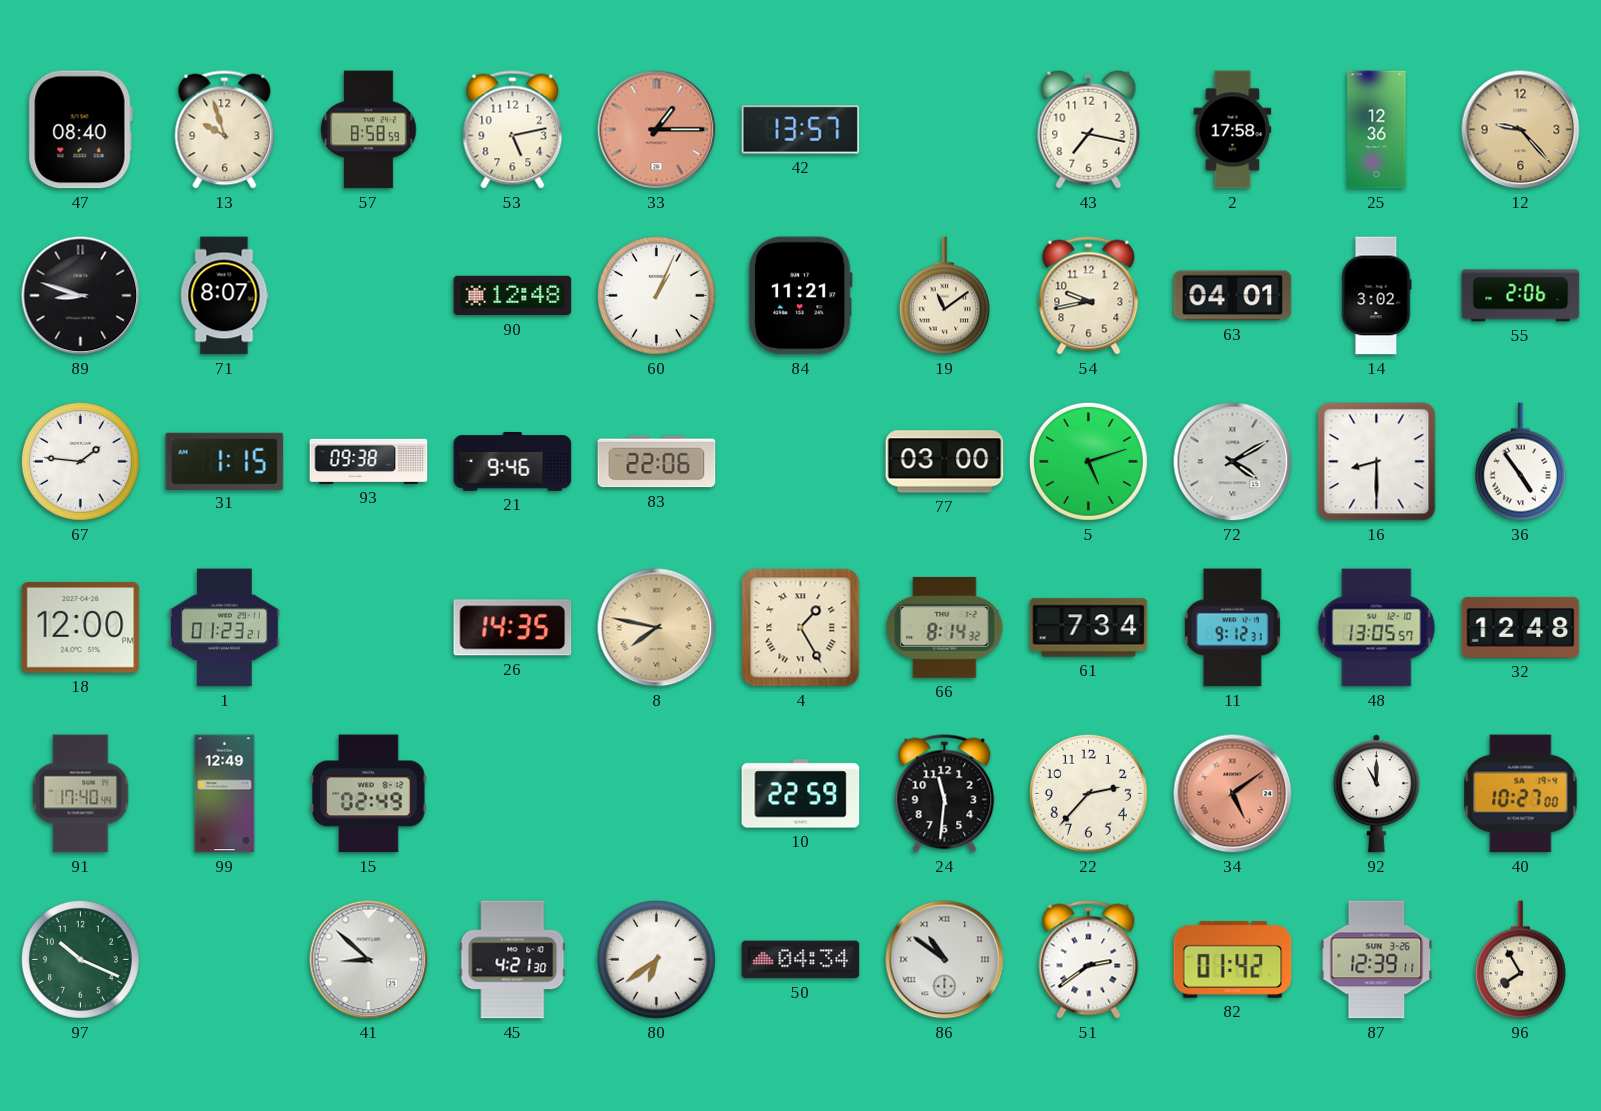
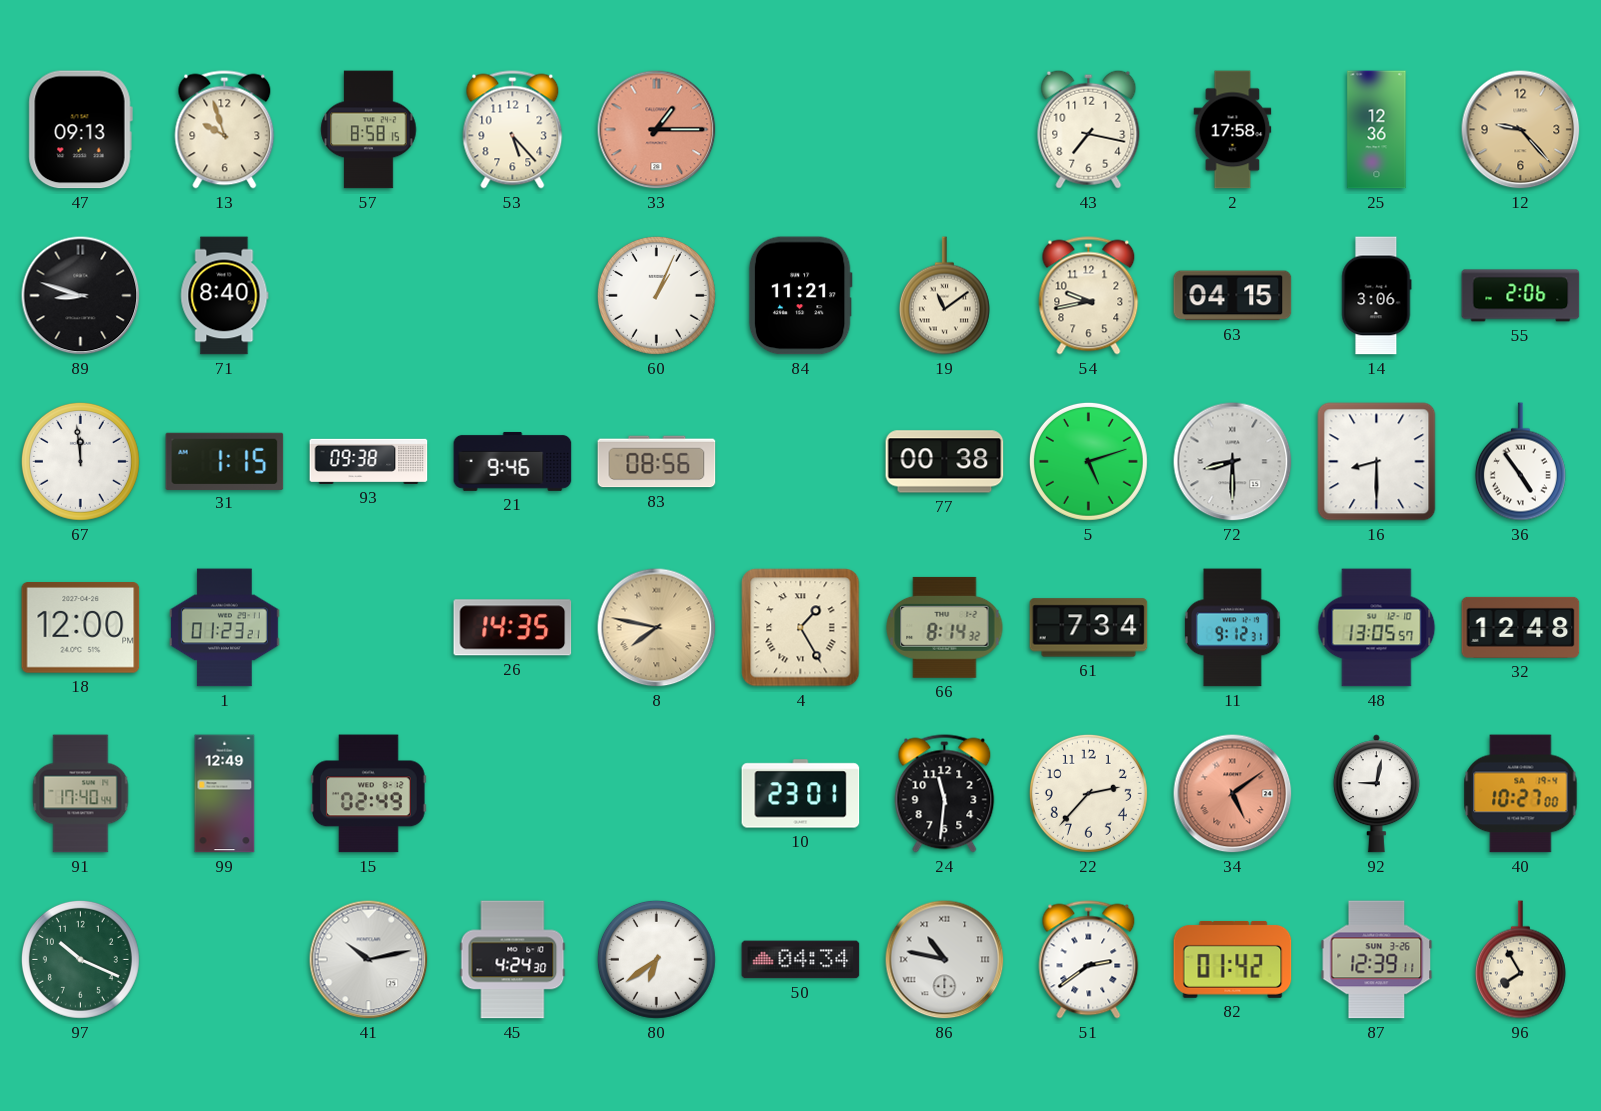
47: 08:40 -> 09:13 (80, 130)
57: 8:58:59 -> 8:58:15 (369, 130)
53: 5:13 -> 5:23 (513, 130)
42: 13:57 -> none (801, 130)
71: 8:07 -> 8:40 (225, 296)
90: 12:48 -> none (513, 296)
63: 04:01 -> 04:15 (1233, 296)
14: 3:02 -> 3:06 (1377, 296)
67: 1:46 -> 11:59 (80, 461)
83: 22:06 -> 08:56 (657, 462)
77: 03:00 -> 00:38 (945, 462)
72: 4:10 -> 8:30 (1233, 462)
10: 22:59 -> 23:01 (801, 794)
92: 11:00 -> 9:02 (1376, 794)
41: 8:52 -> 10:13 (369, 960)
45: 4:21 -> 4:24 (513, 960)
86: 10:51 -> 10:47 (945, 960)
